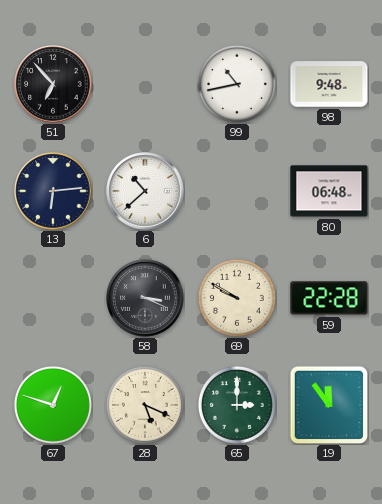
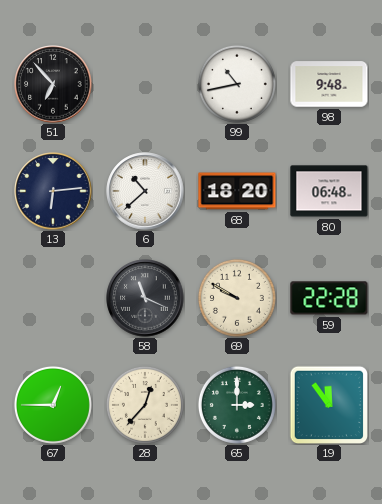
68: none -> 18:20 (237, 191)
58: 3:19 -> 11:19 (145, 298)
67: 12:48 -> 12:45 (53, 405)
28: 5:19 -> 12:37 (145, 405)
